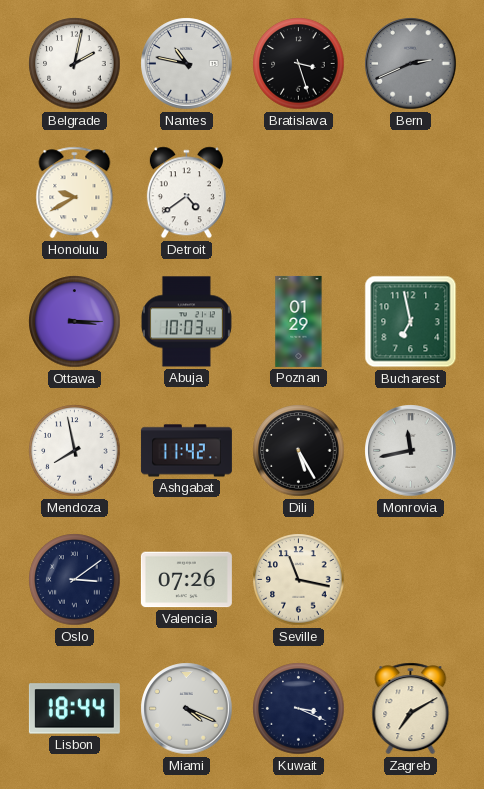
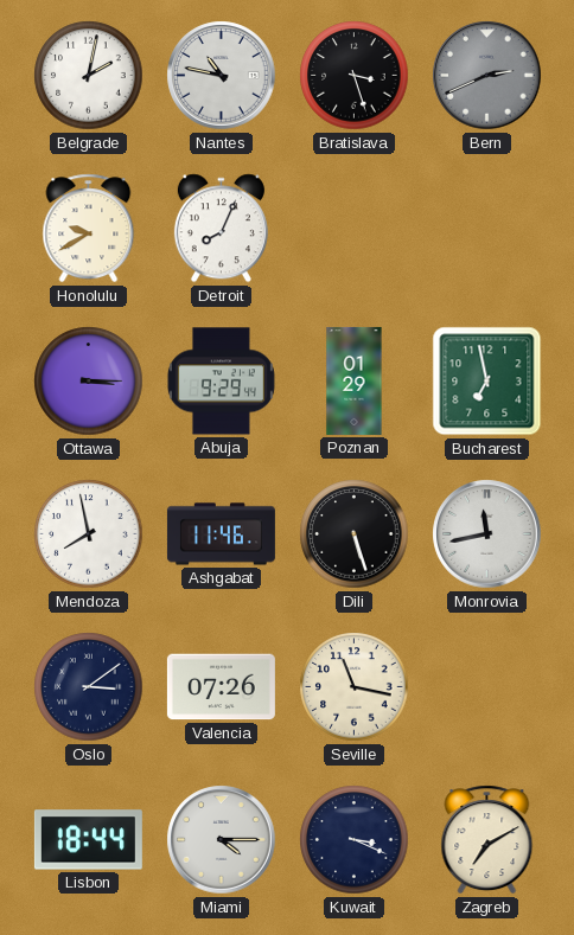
Detroit: 4:39 -> 8:04 (221, 229)
Abuja: 10:03 -> 9:29 (221, 382)
Ashgabat: 11:42 -> 11:46 (221, 534)
Dili: 5:25 -> 5:27 (355, 534)
Miami: 4:19 -> 4:15 (222, 840)
